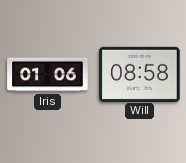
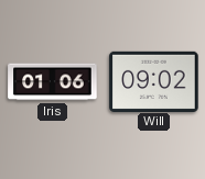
Will: 08:58 -> 09:02 (154, 81)
